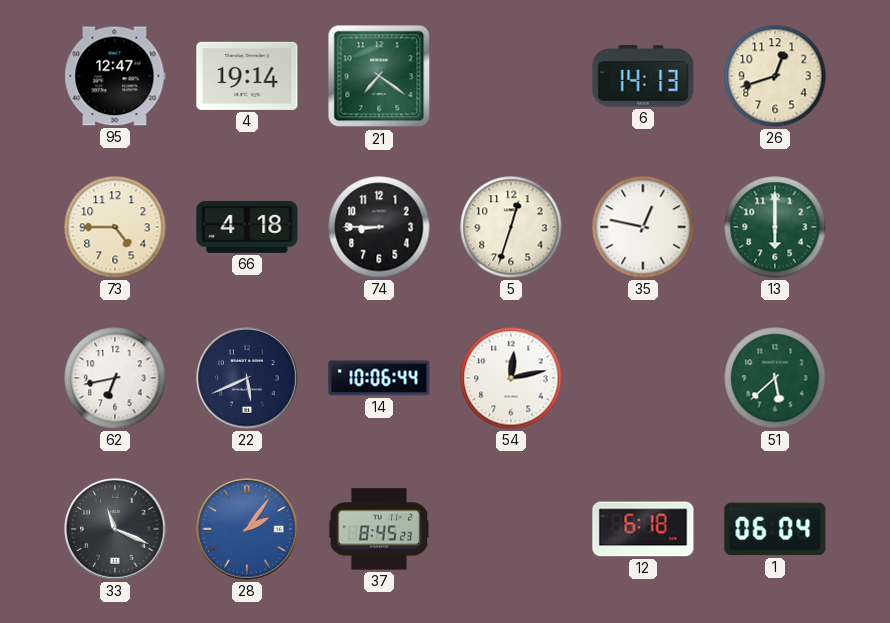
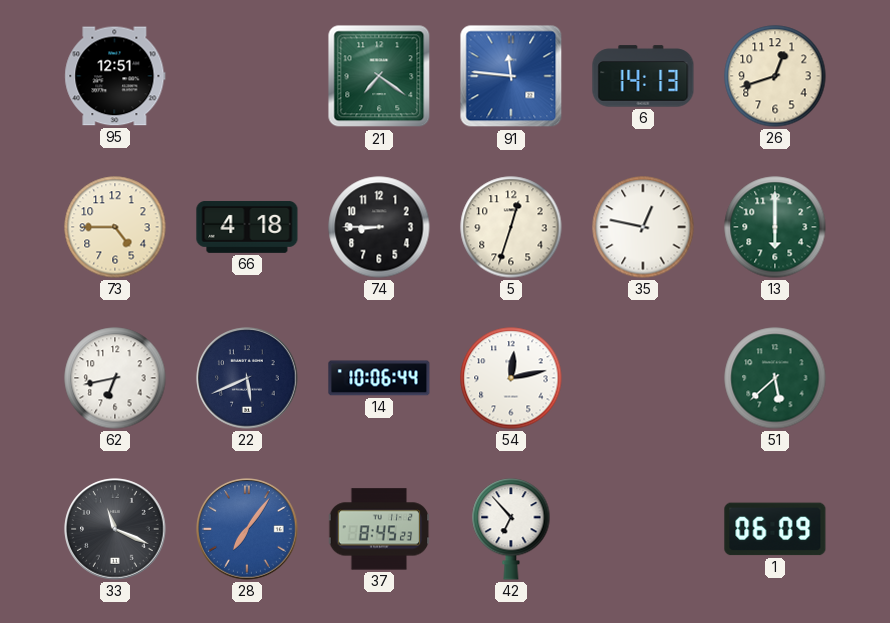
95: 12:47 -> 12:51 (115, 76)
4: 19:14 -> none (247, 76)
91: none -> 11:46 (511, 76)
28: 2:06 -> 7:06 (247, 529)
42: none -> 6:53 (511, 529)
12: 6:18 -> none (643, 529)
1: 06:04 -> 06:09 (775, 529)
